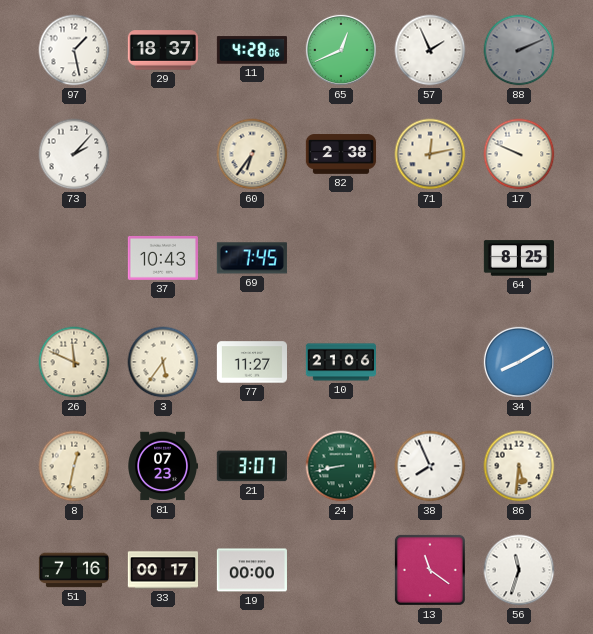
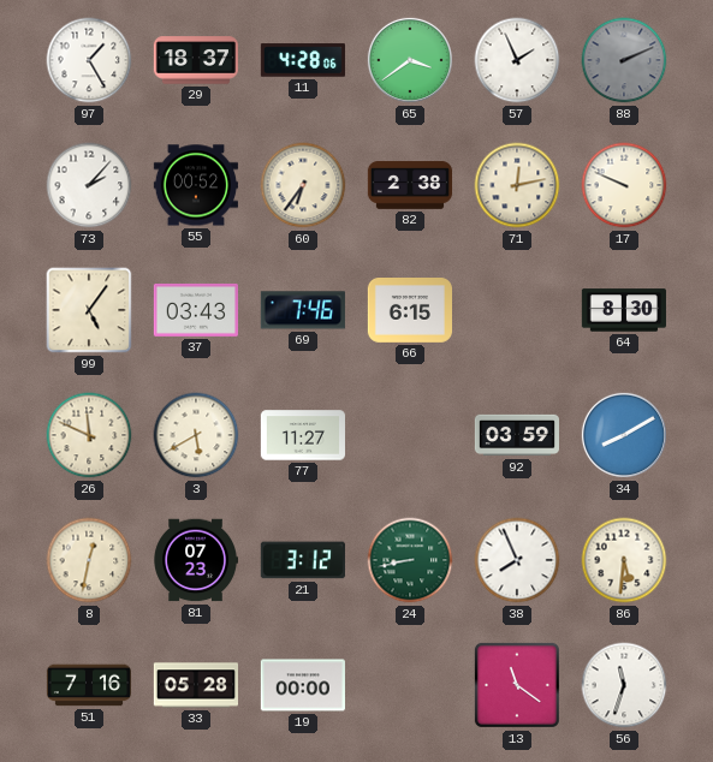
97: 1:28 -> 1:25 (89, 60)
65: 12:41 -> 3:39 (410, 60)
55: none -> 00:52 (196, 185)
99: none -> 5:06 (89, 310)
37: 10:43 -> 03:43 (195, 310)
69: 7:45 -> 7:46 (303, 310)
66: none -> 6:15 (409, 311)
64: 8:25 -> 8:30 (624, 310)
3: 5:36 -> 5:40 (196, 435)
10: 21:06 -> none (340, 362)
92: none -> 03:59 (516, 435)
21: 3:07 -> 3:12 (303, 560)
33: 00:17 -> 05:28 (195, 685)
